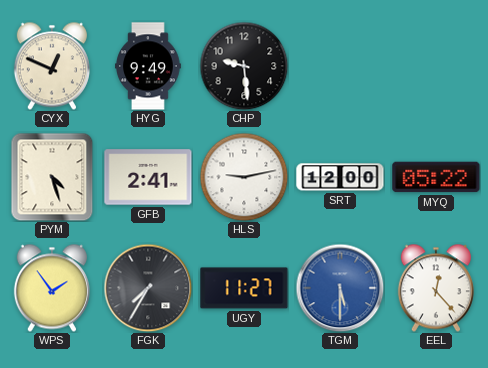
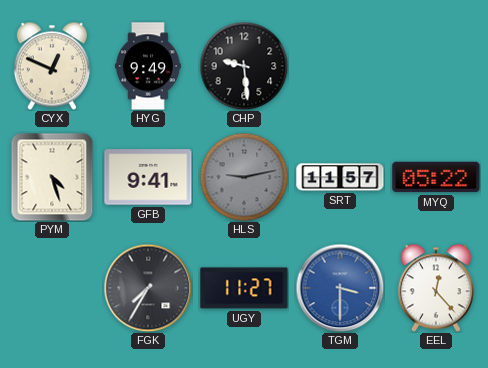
GFB: 2:41 -> 9:41 (148, 177)
HLS dial: white -> grey (244, 177)
SRT: 12:00 -> 11:57 (340, 177)
WPS: 1:54 -> none (52, 288)
TGM: 5:30 -> 3:30 (340, 288)
